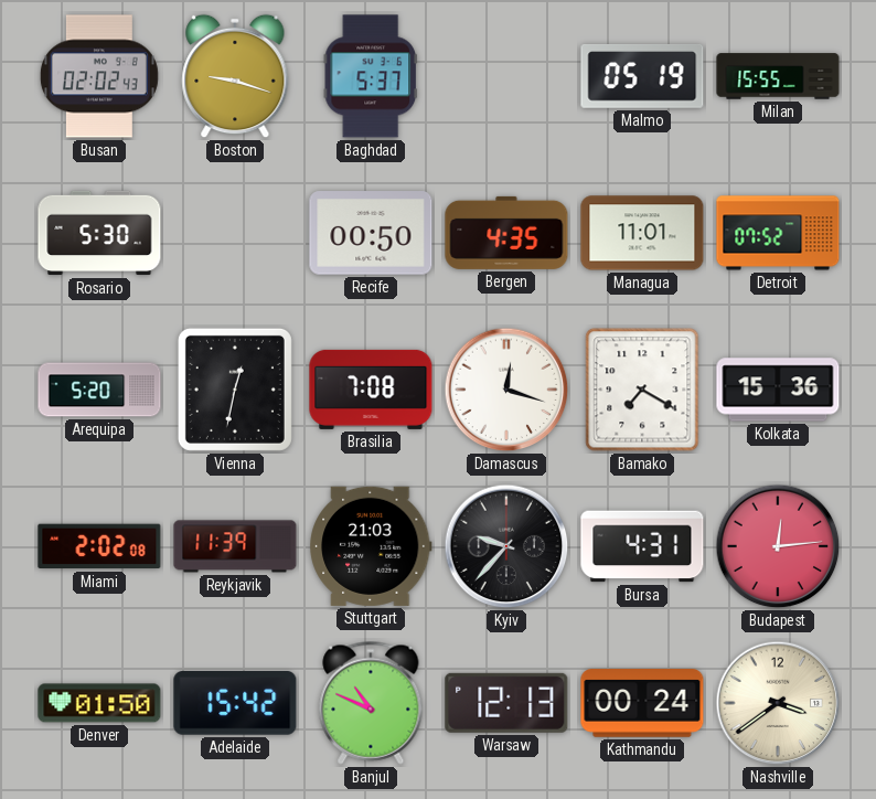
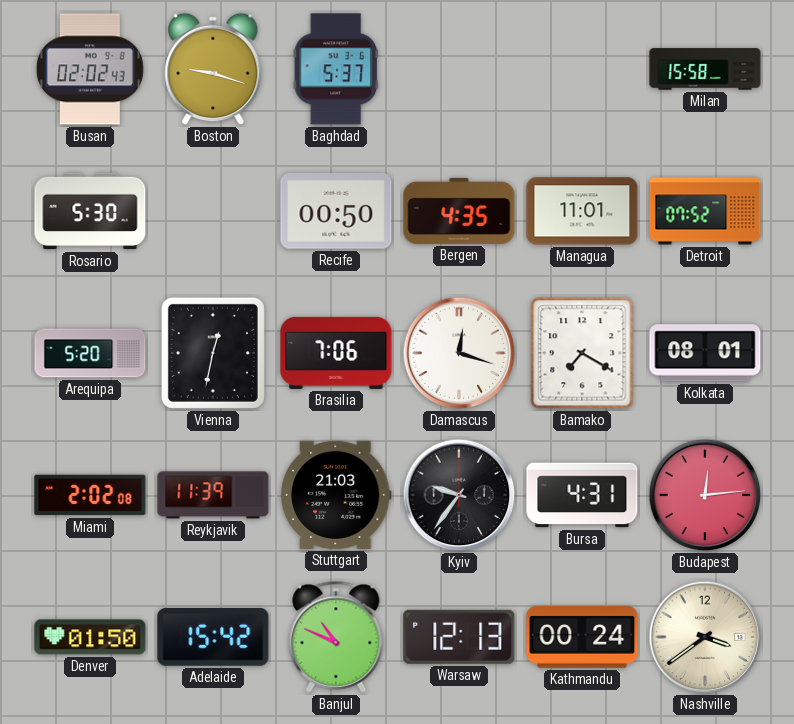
Malmo: 05:19 -> none (642, 76)
Milan: 15:55 -> 15:58 (705, 69)
Brasilia: 7:08 -> 7:06 (336, 353)
Kolkata: 15:36 -> 08:01 (705, 353)
Kyiv: 9:37 -> 9:36 (459, 495)
